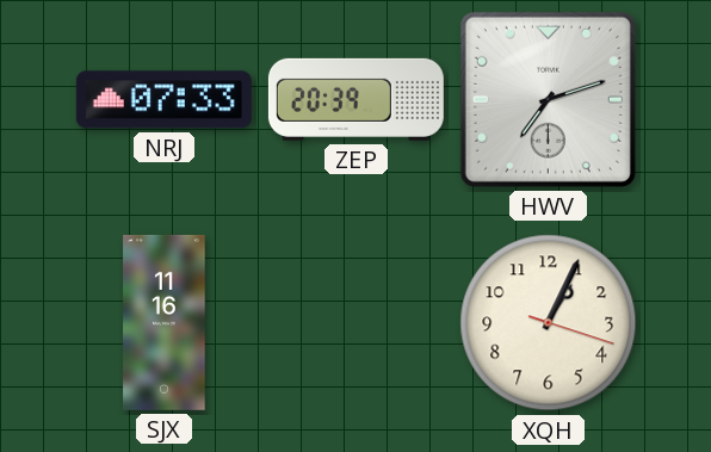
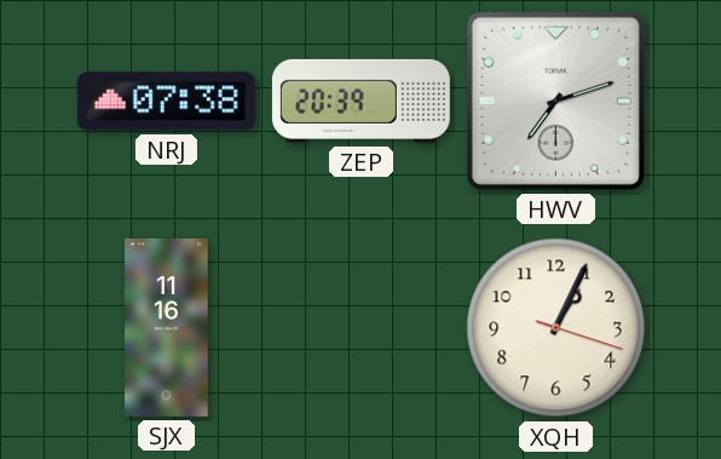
NRJ: 07:33 -> 07:38 (166, 102)
